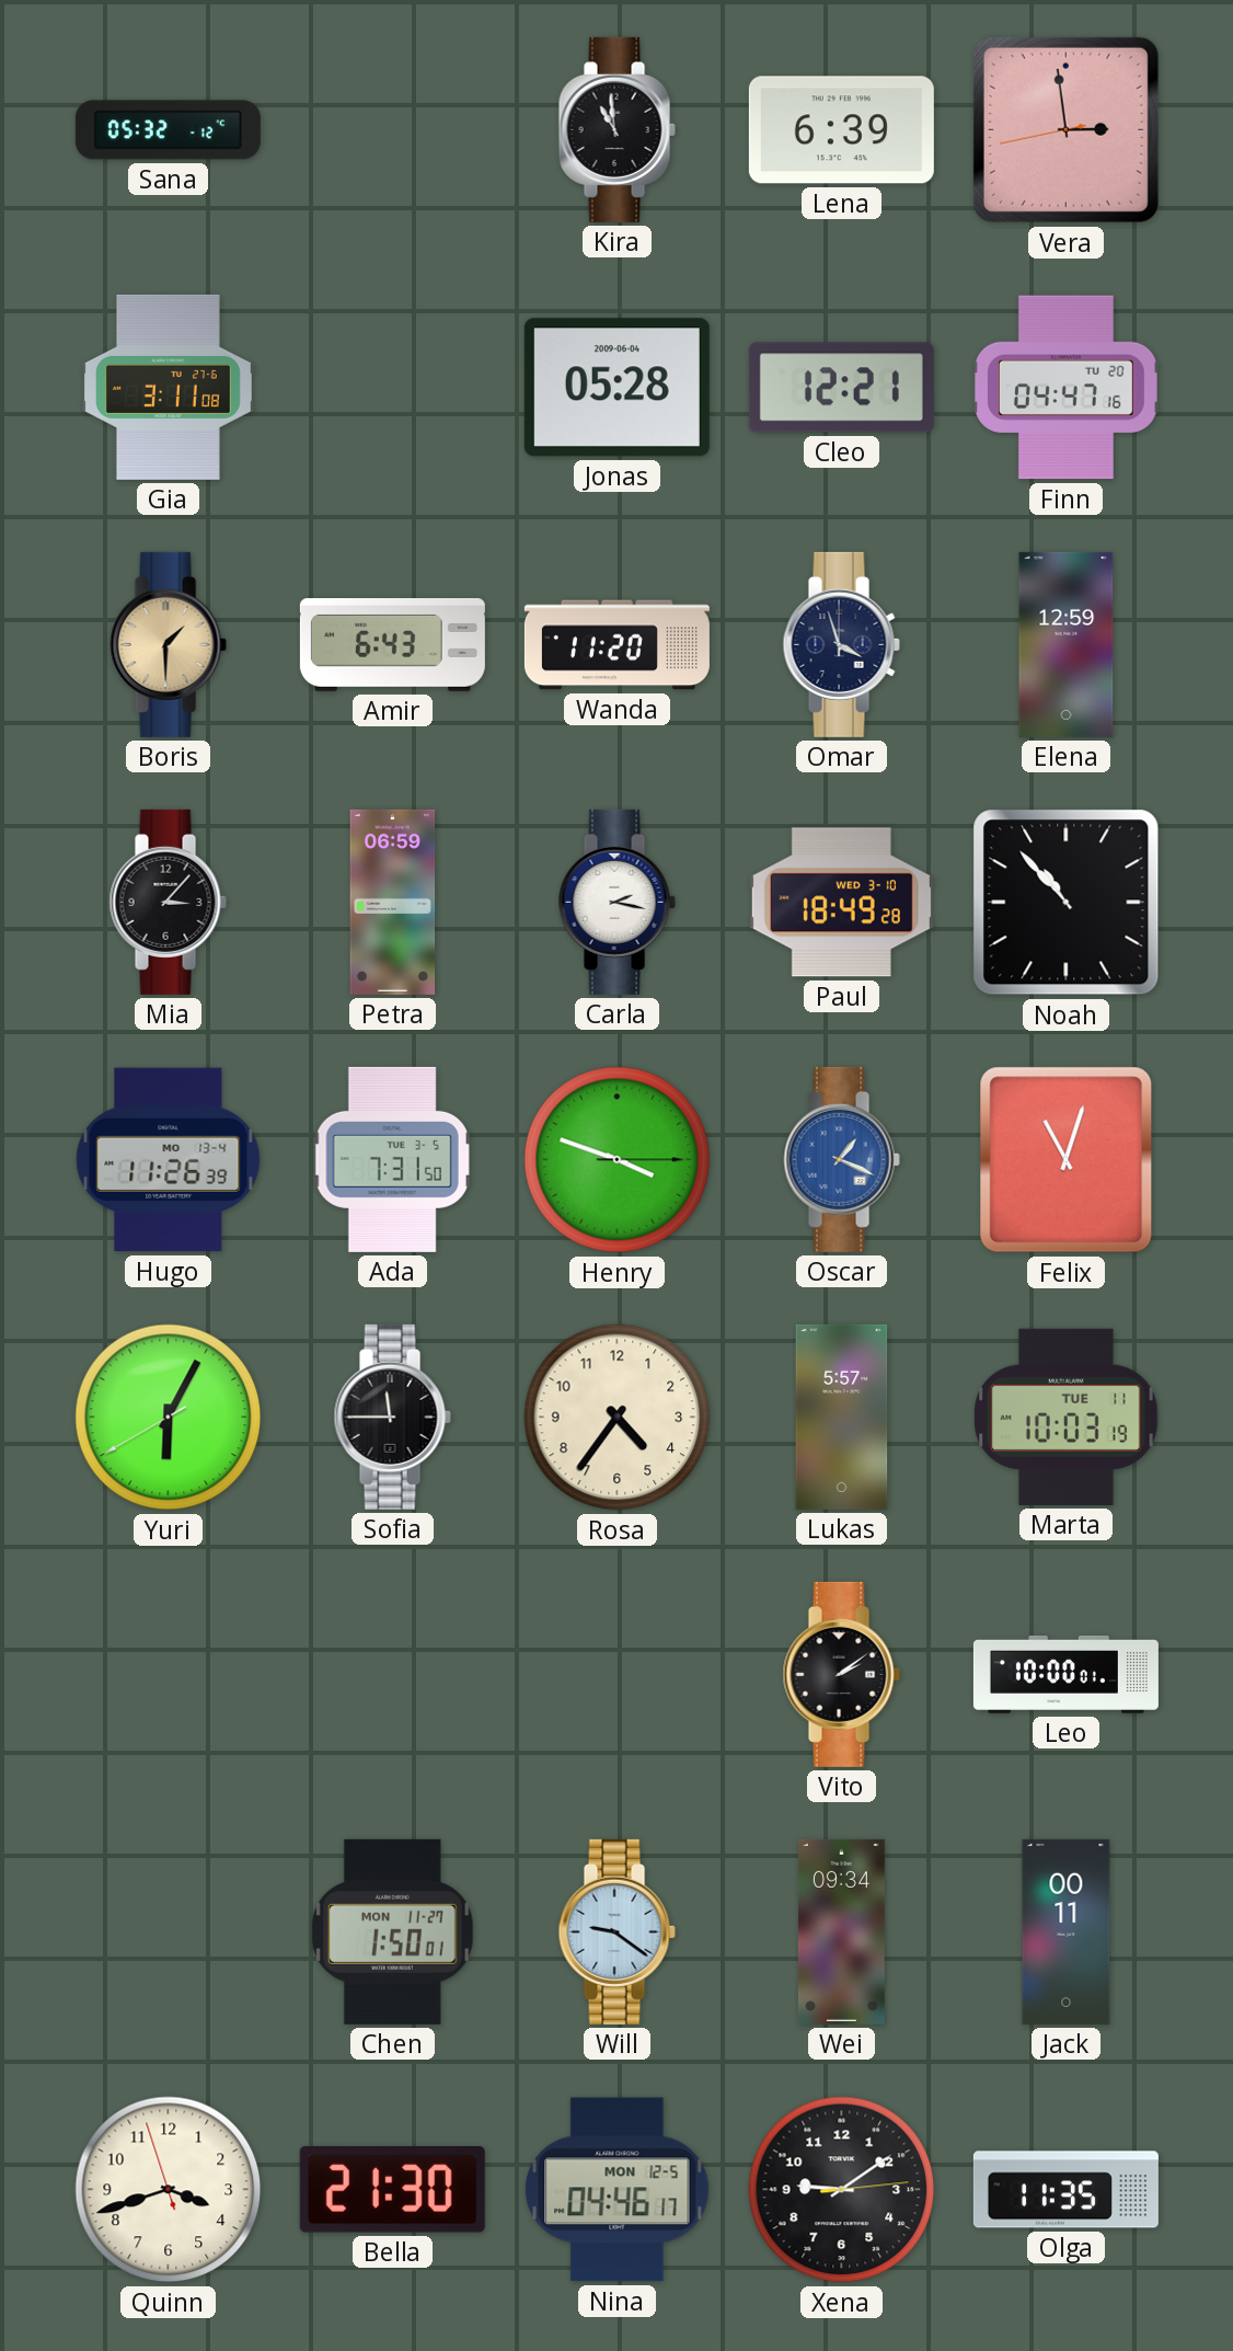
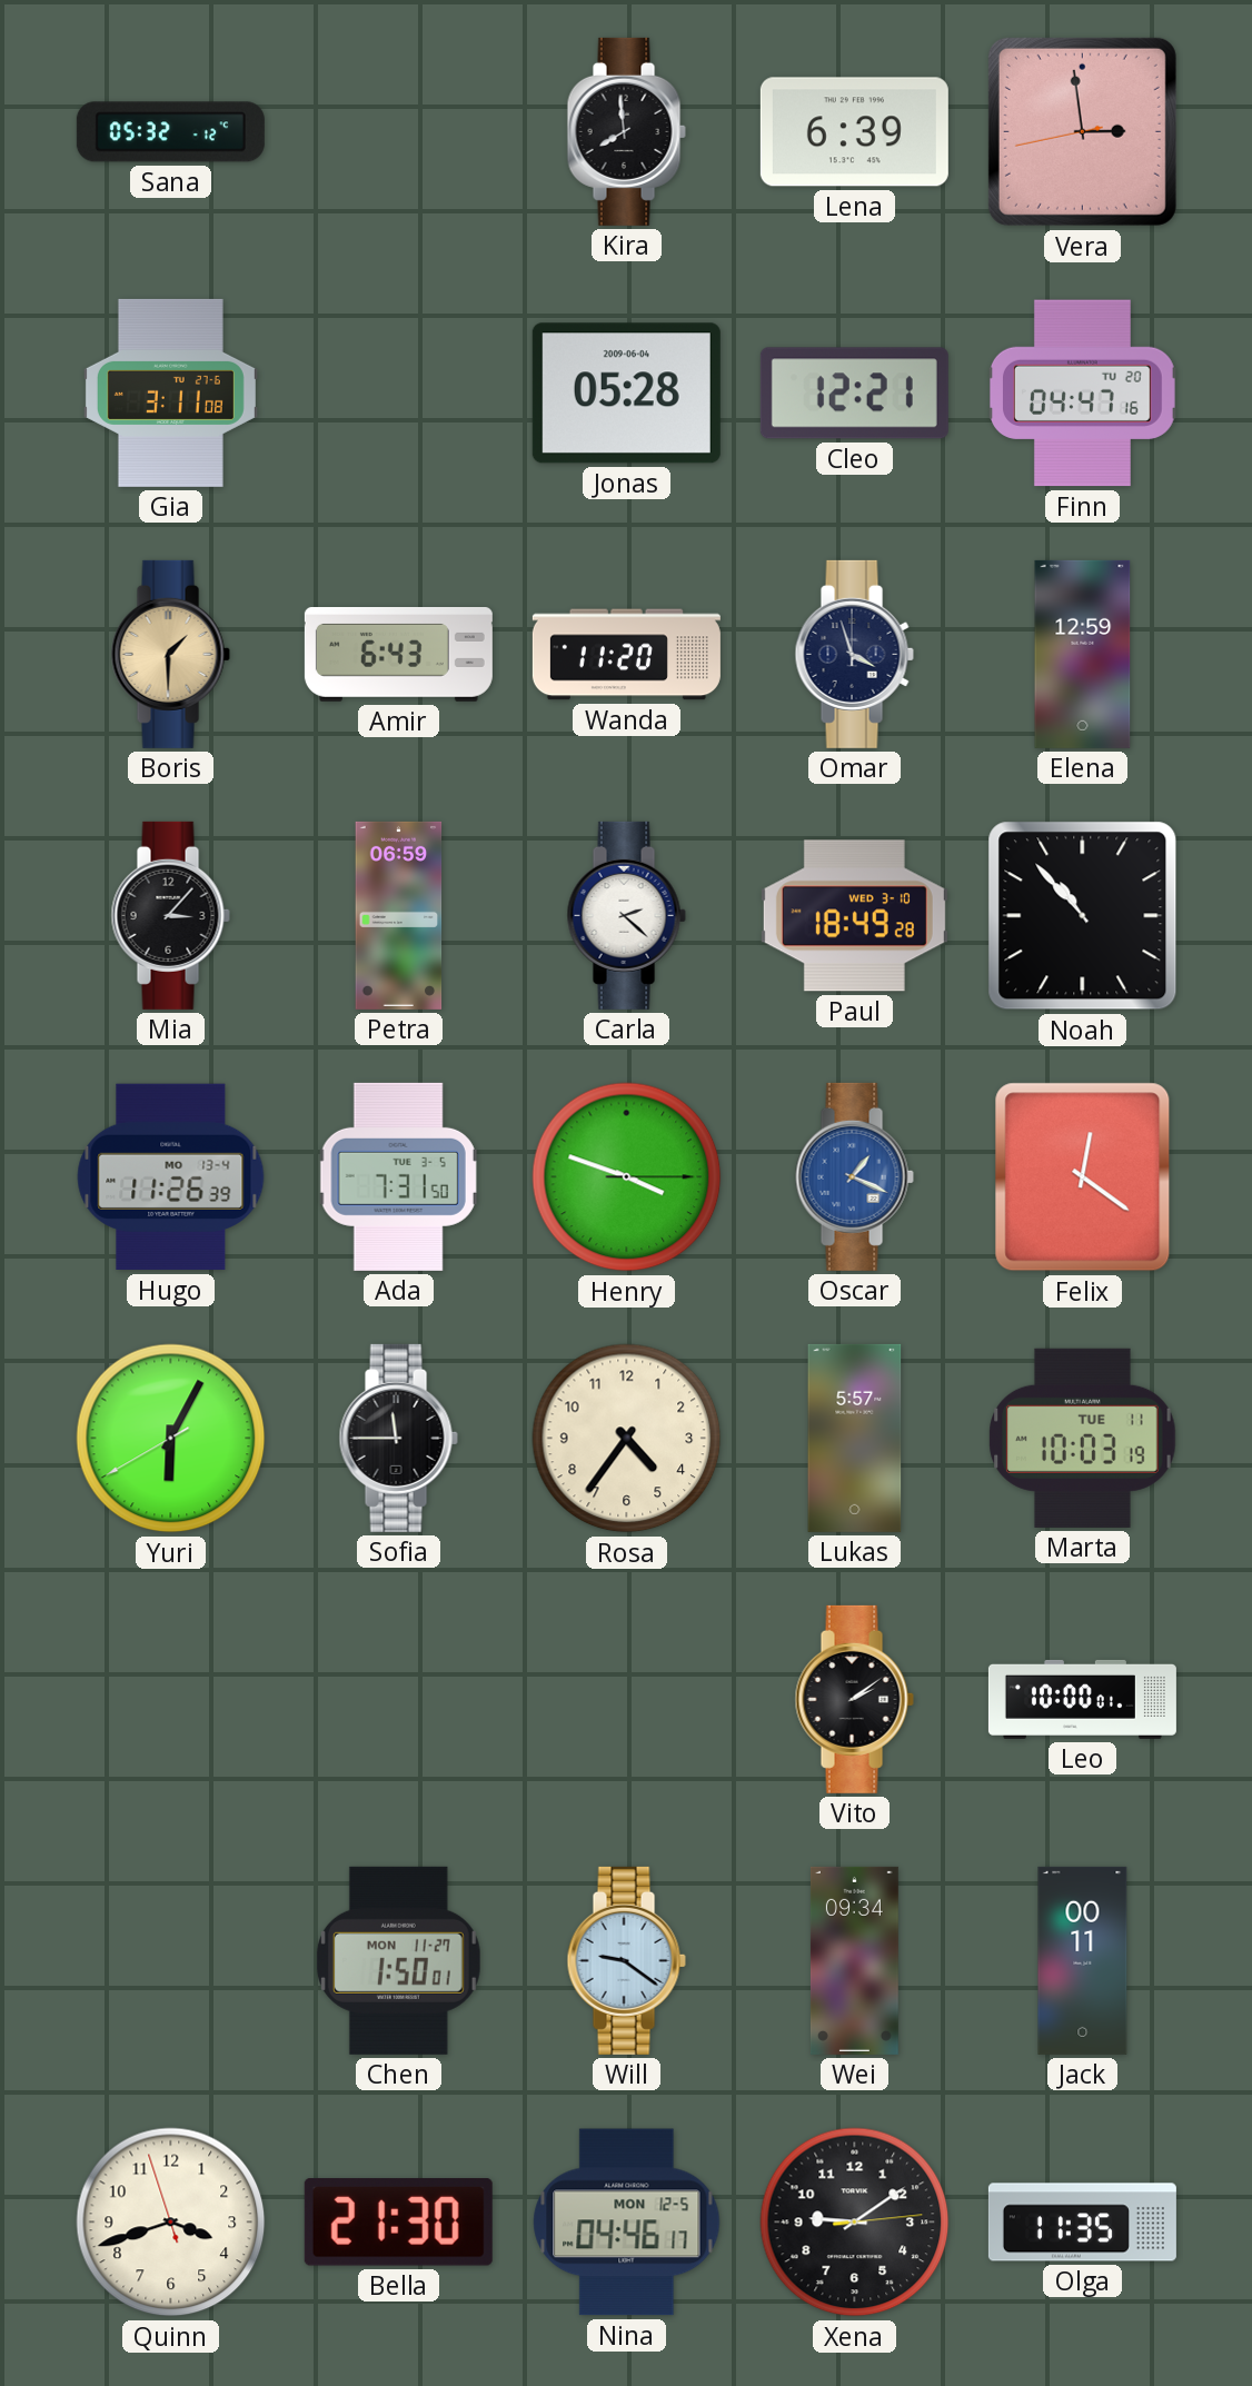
Kira: 10:59 -> 7:59 (626, 131)
Carla: 2:17 -> 2:22 (626, 915)
Felix: 11:03 -> 12:21 (1083, 1177)
